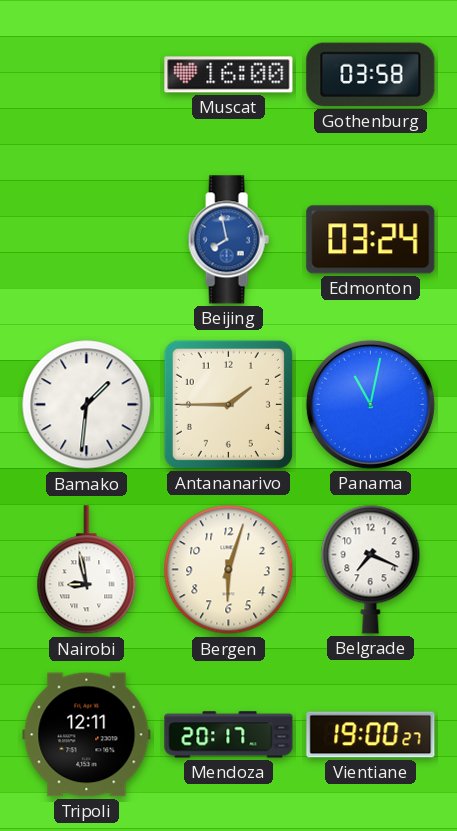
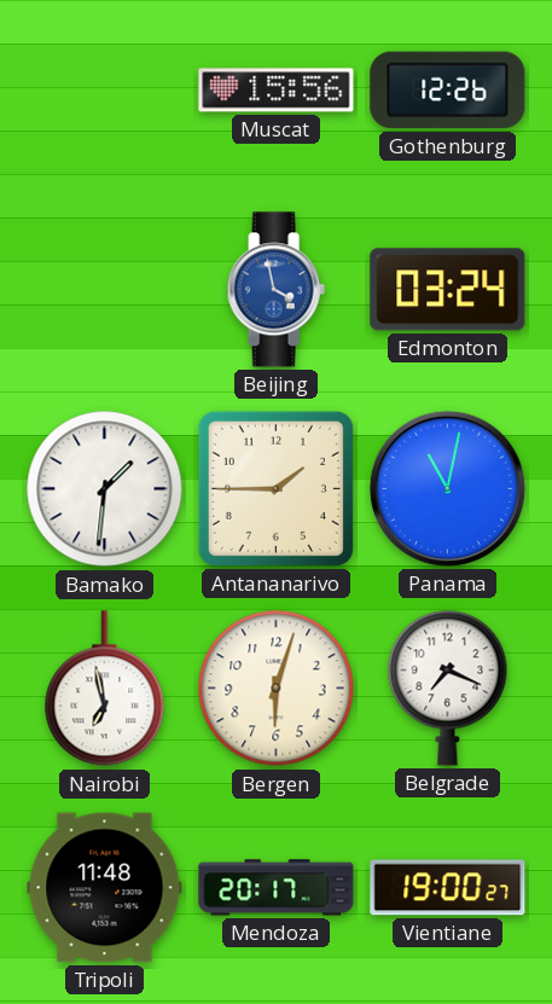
Muscat: 16:00 -> 15:56 (277, 91)
Gothenburg: 03:58 -> 12:26 (448, 91)
Beijing: 7:58 -> 3:58 (275, 290)
Nairobi: 8:58 -> 6:58 (105, 689)
Tripoli: 12:11 -> 11:48 (105, 888)
